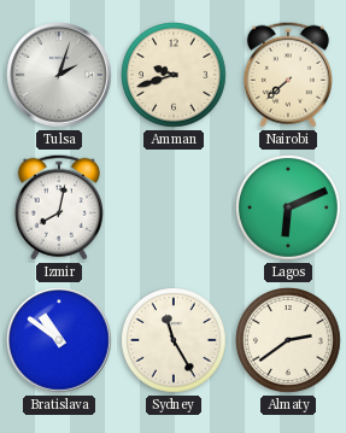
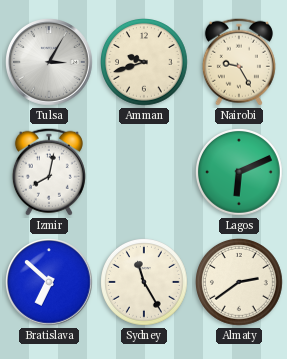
Tulsa: 2:03 -> 3:05 (49, 62)
Nairobi: 7:38 -> 9:25 (239, 62)
Bratislava: 10:51 -> 6:52 (49, 282)
